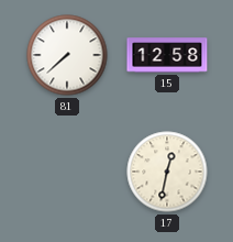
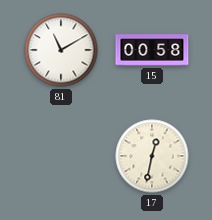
81: 7:38 -> 11:10 (61, 50)
15: 12:58 -> 00:58 (152, 50)
